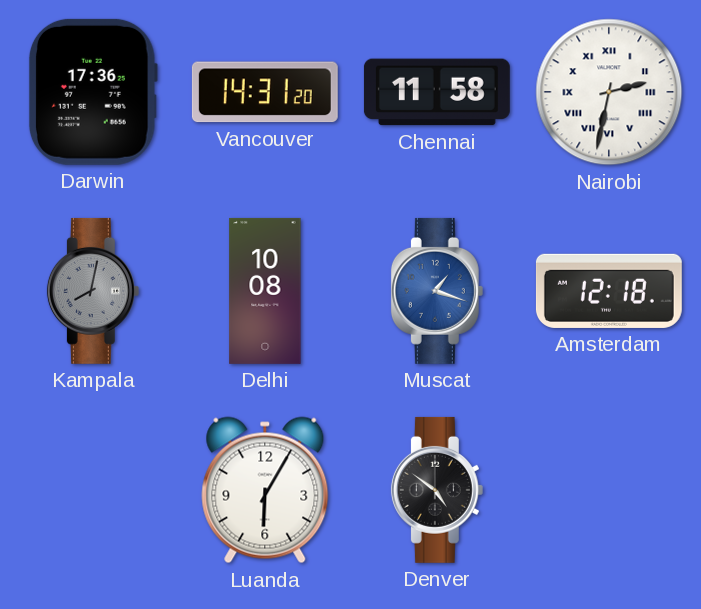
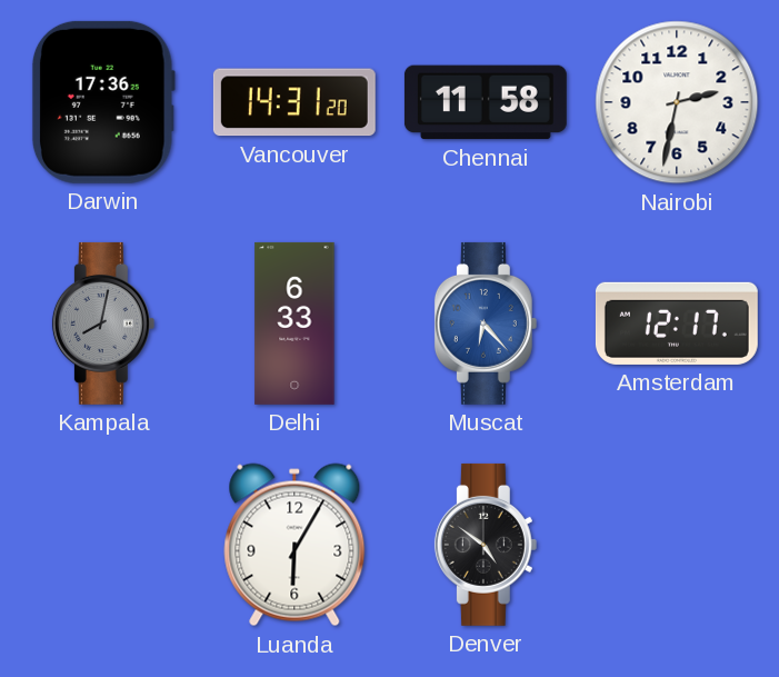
Nairobi numerals: Roman -> Arabic (677, 102)
Delhi: 10:08 -> 6:33 (294, 323)
Muscat: 1:18 -> 6:23 (486, 323)
Amsterdam: 12:18 -> 12:17 (677, 323)
